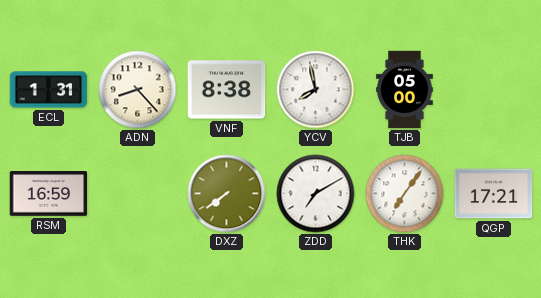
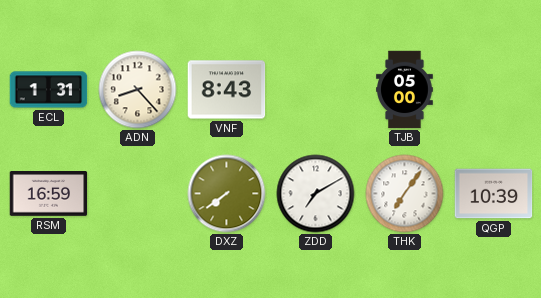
VNF: 8:38 -> 8:43 (227, 90)
YCV: 7:58 -> none (316, 90)
QGP: 17:21 -> 10:39 (494, 194)
